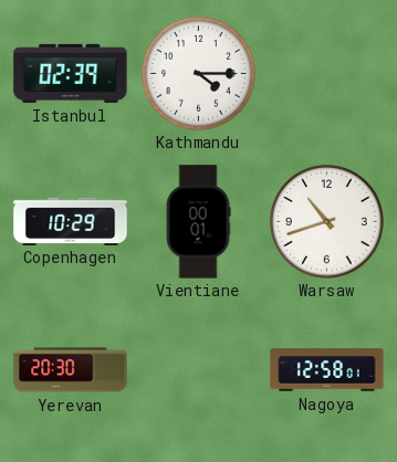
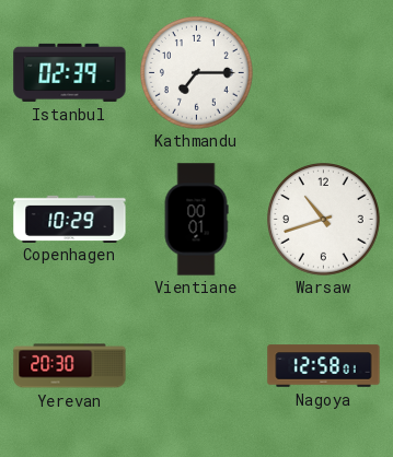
Kathmandu: 4:15 -> 7:15 (197, 73)
